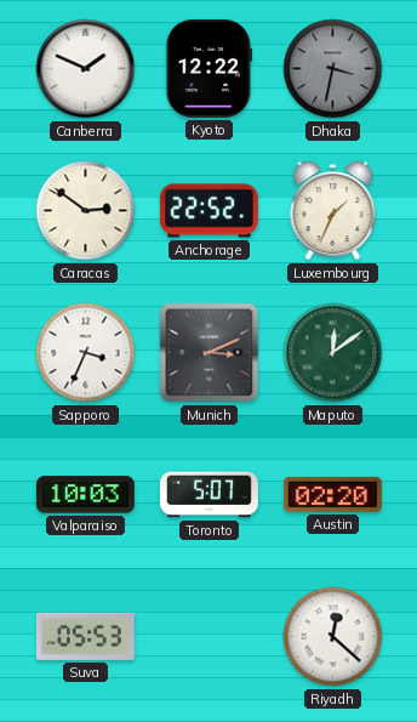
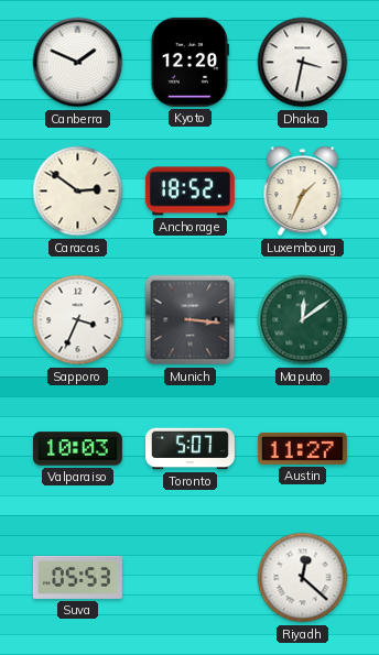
Kyoto: 12:22 -> 12:20 (189, 62)
Dhaka dial: grey -> white (303, 63)
Anchorage: 22:52 -> 18:52 (189, 192)
Munich: 3:11 -> 3:16 (191, 320)
Austin: 02:20 -> 11:27 (302, 448)
